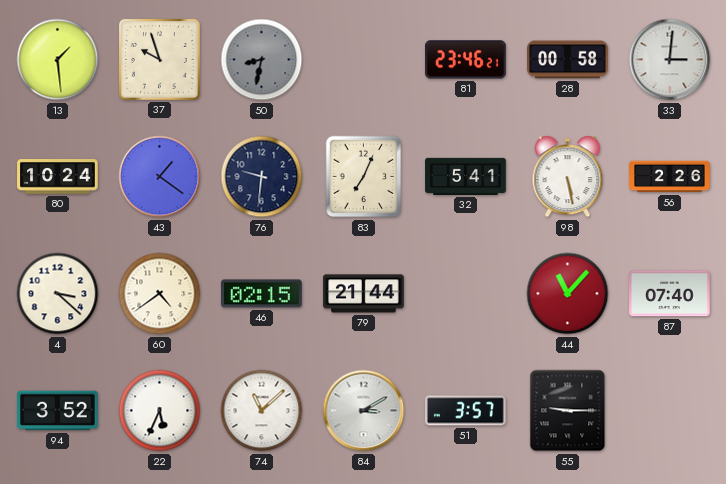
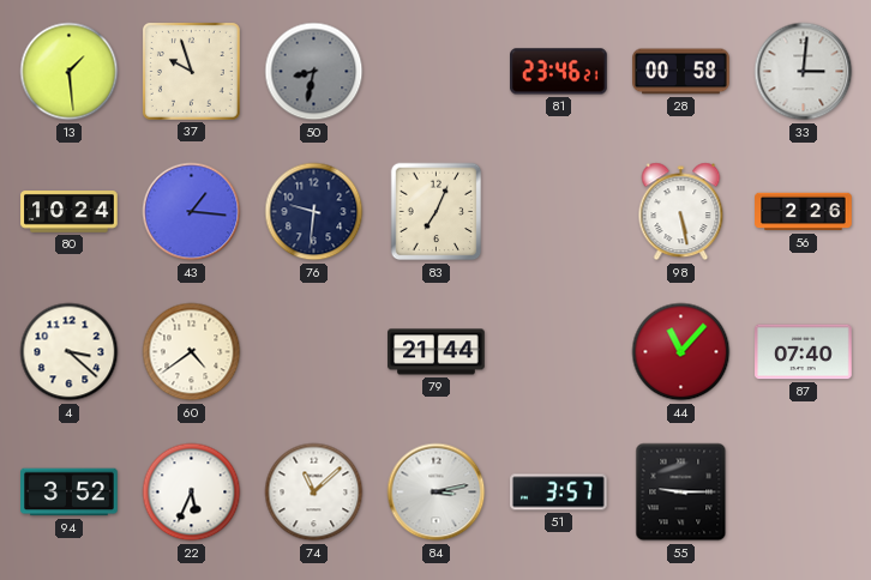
43: 1:21 -> 1:16 (192, 212)
32: 5:41 -> none (466, 176)
46: 02:15 -> none (262, 294)
84: 3:10 -> 3:13 (437, 493)
